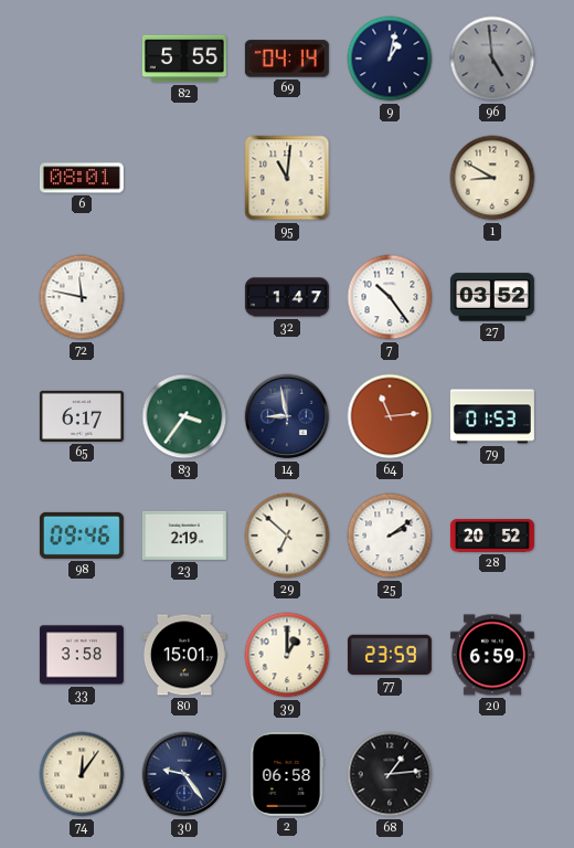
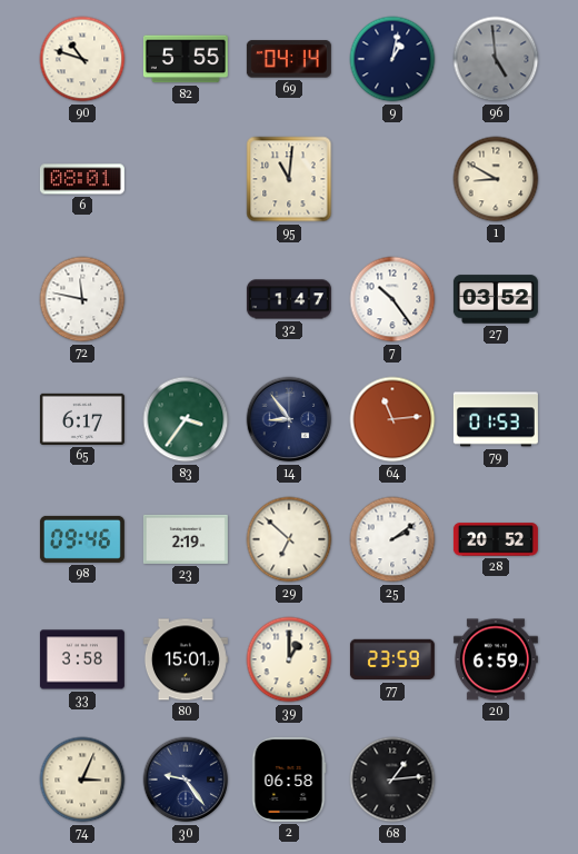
90: none -> 10:48 (82, 59)
14: 8:58 -> 8:54 (289, 419)
74: 12:06 -> 3:04 (82, 779)
